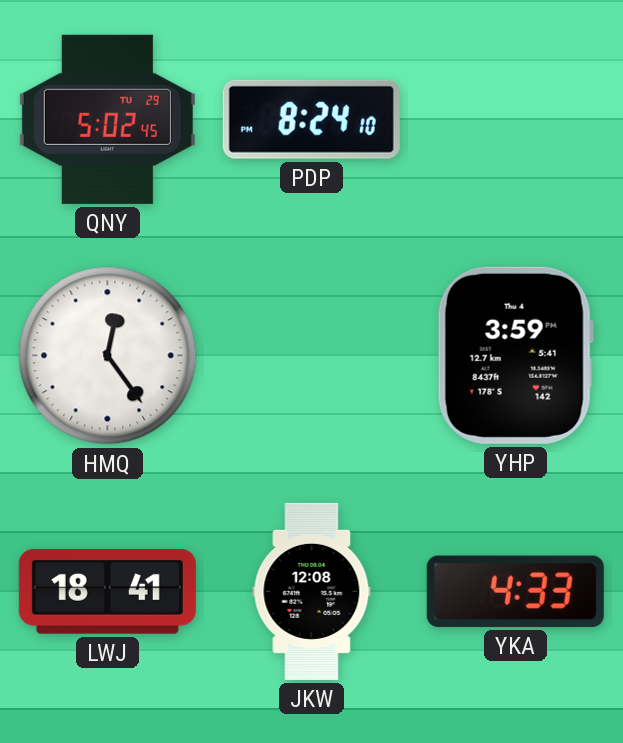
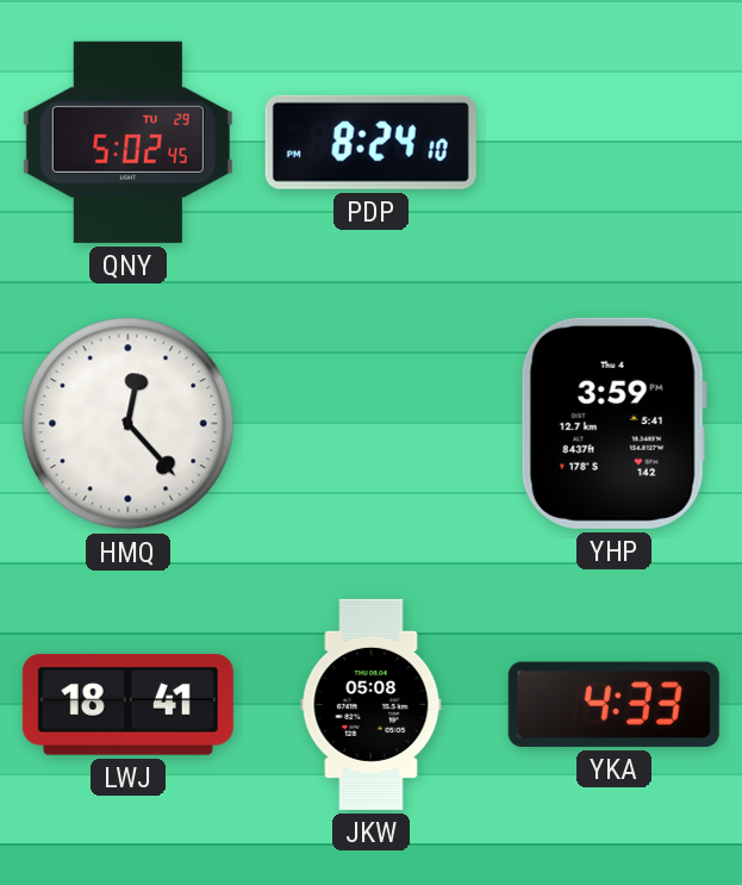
HMQ: 12:24 -> 12:23 (129, 424)
JKW: 12:08 -> 05:08 (372, 704)
